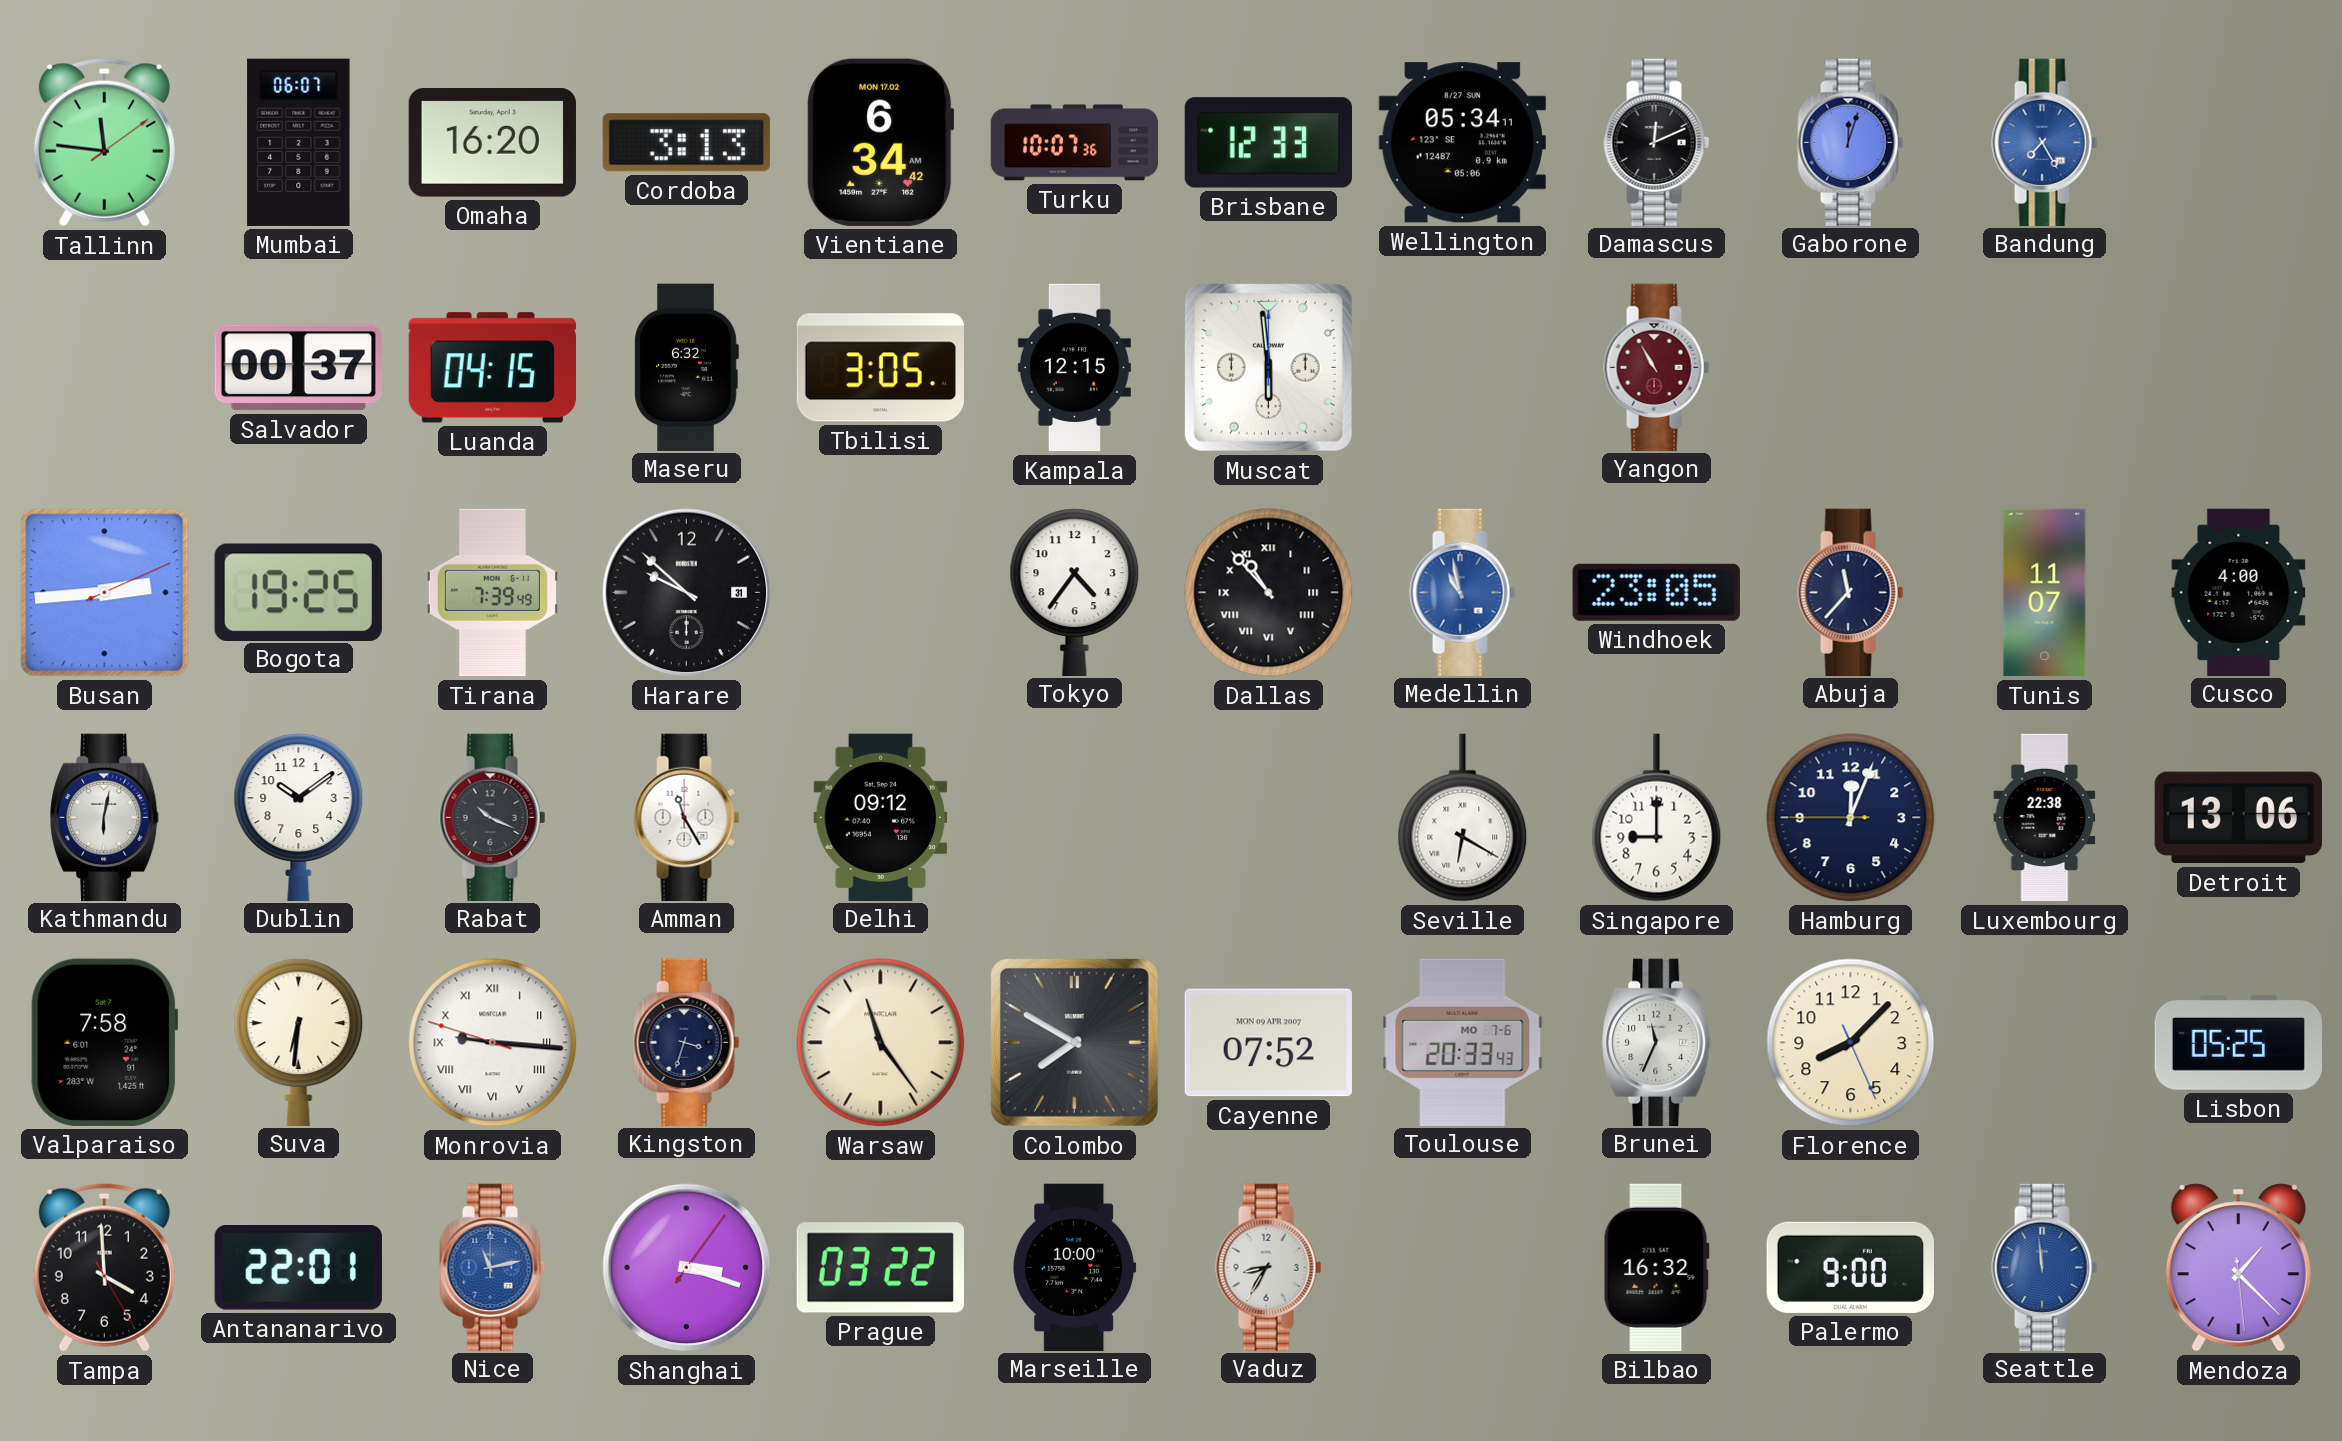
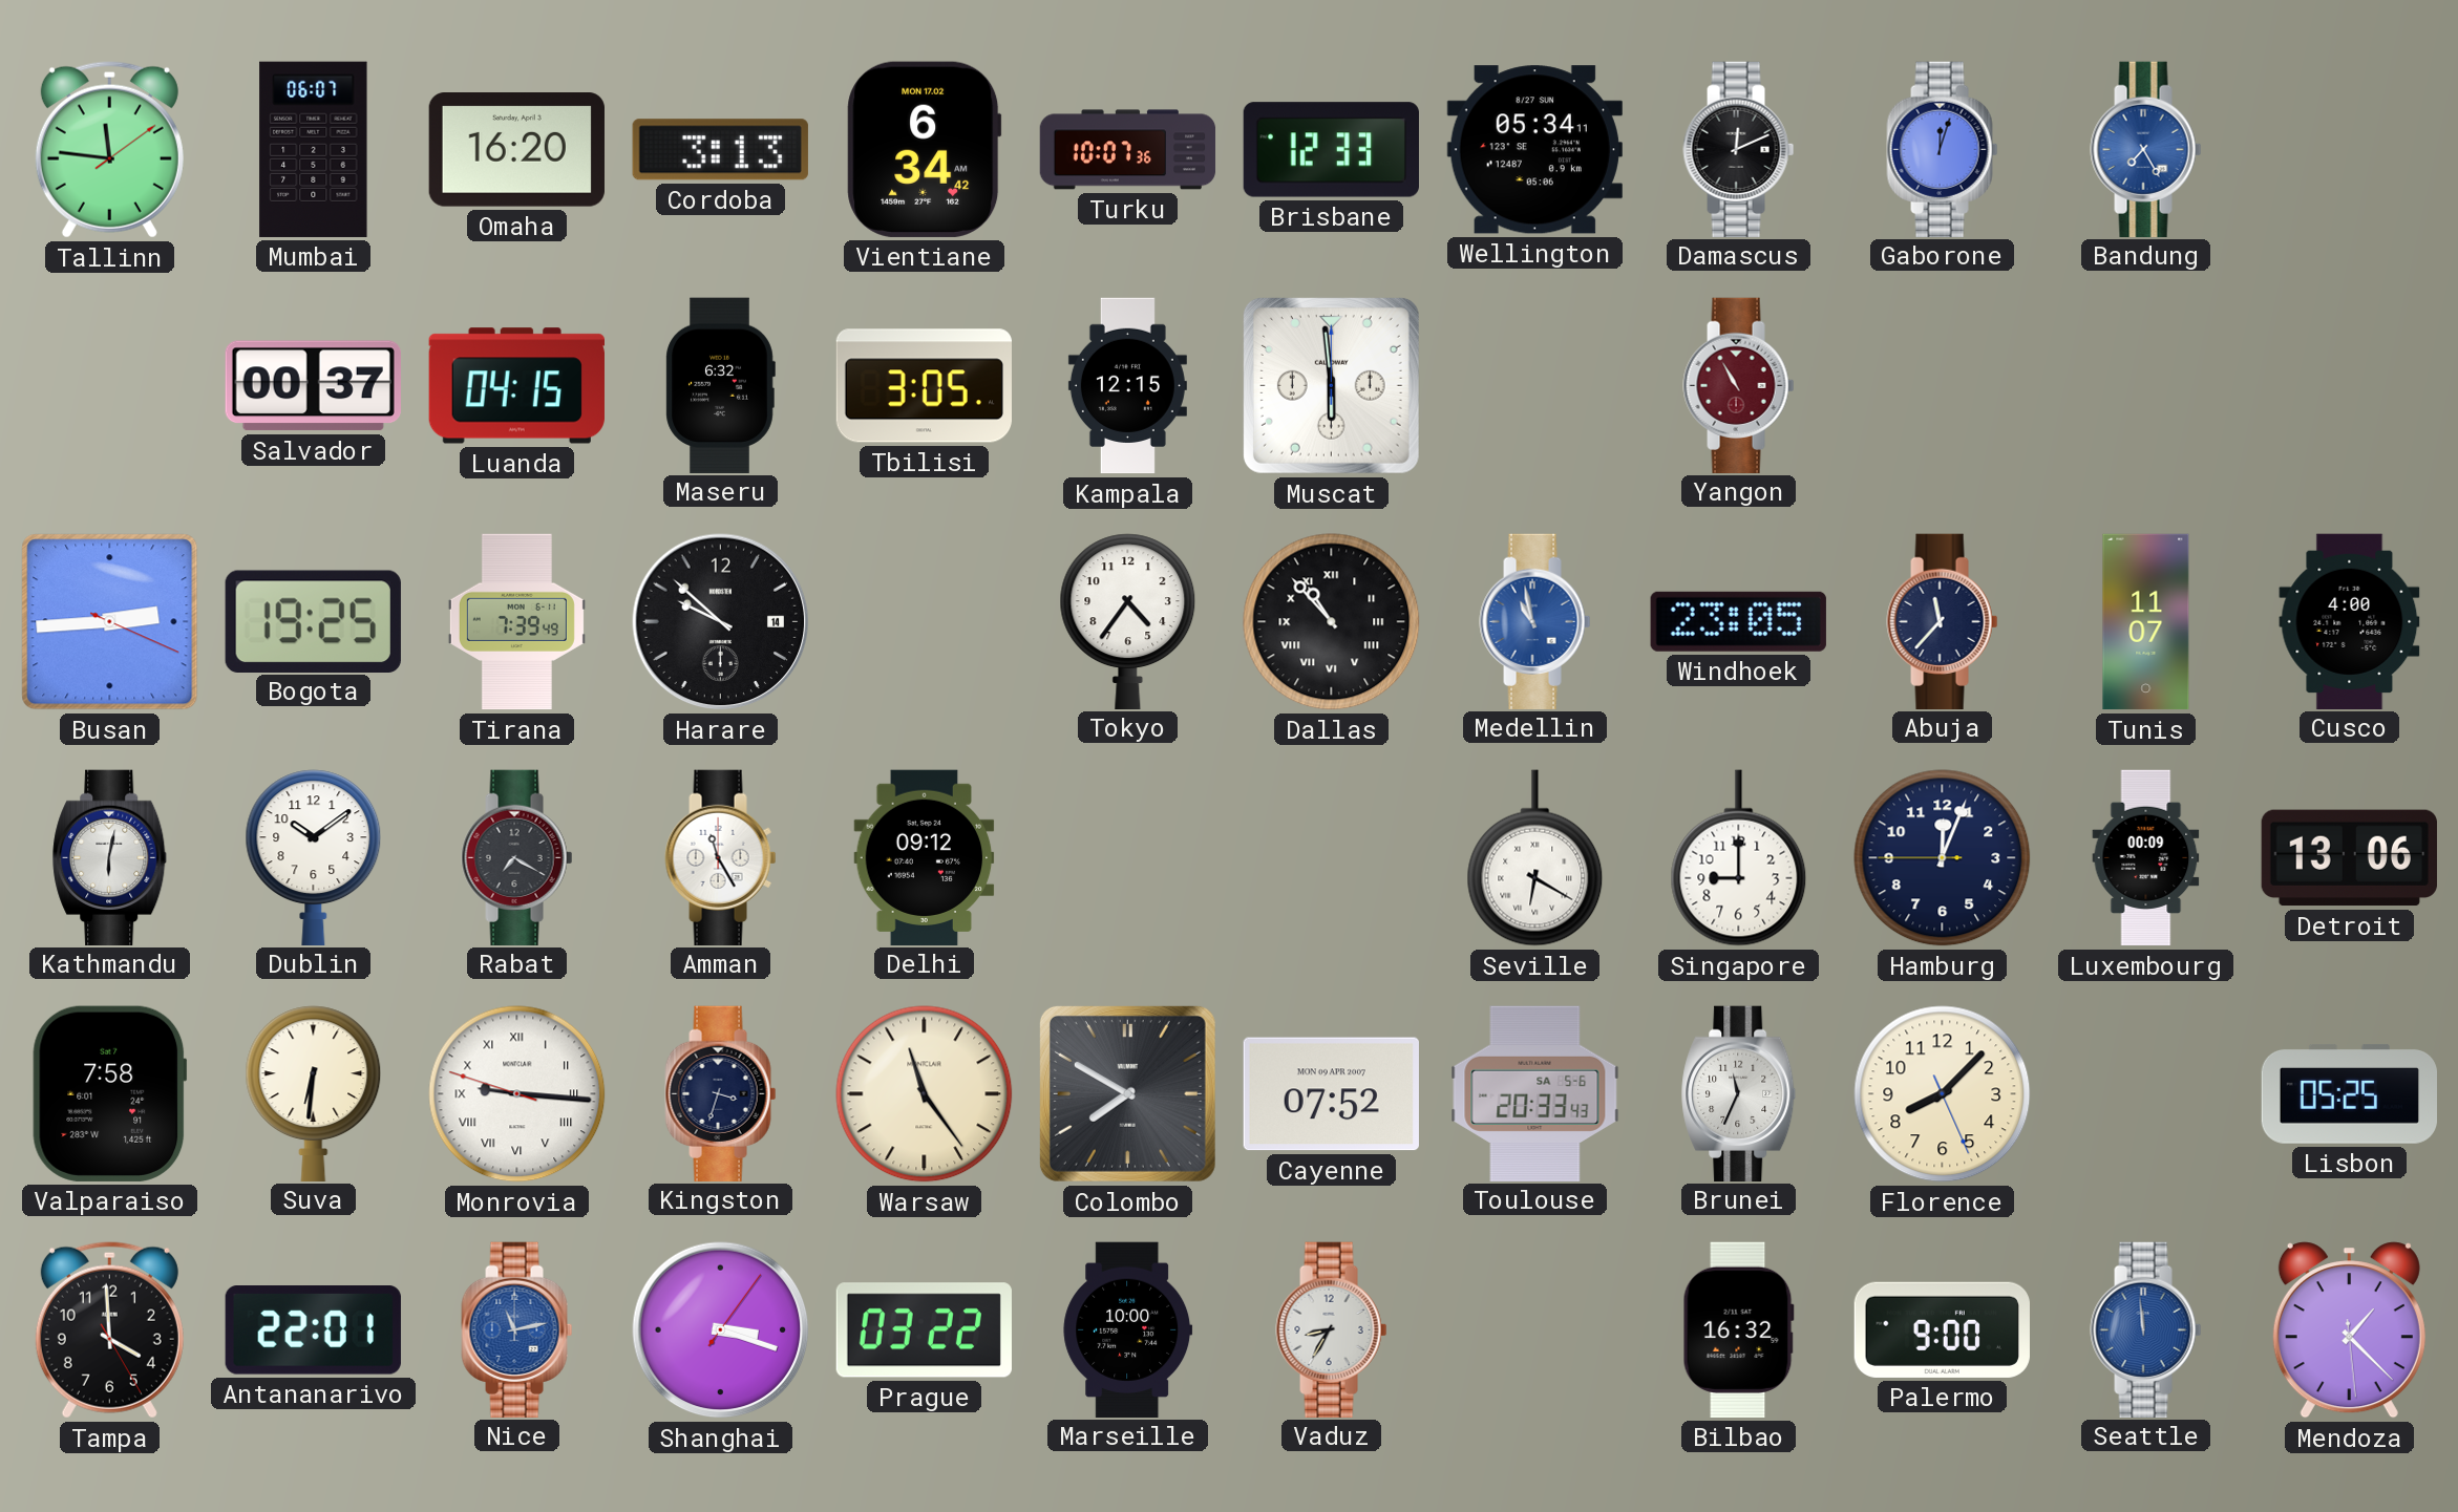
Busan: 2:44:11 -> 2:44:19 (110, 622)
Harare date: 31 -> 14 (721, 622)
Rabat: 10:19 -> 7:20 (517, 857)
Luxembourg: 22:38 -> 00:09 (2146, 858)
Toulouse date: MO 7-6 -> SA 5-6 (1535, 1093)
